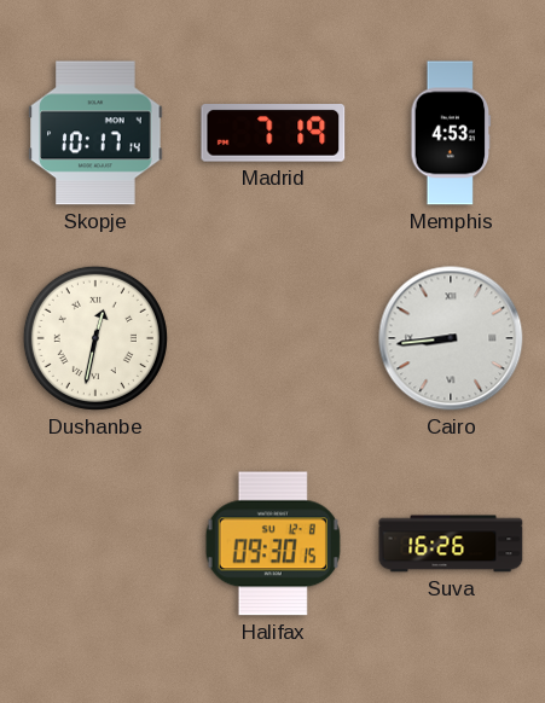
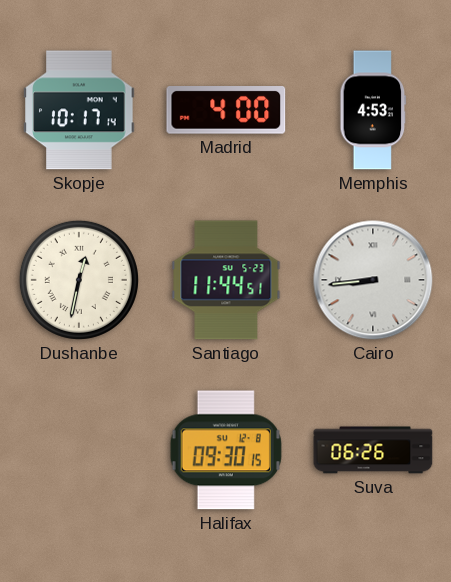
Madrid: 7:19 -> 4:00 (226, 110)
Santiago: none -> 11:44 (226, 280)
Suva: 16:26 -> 06:26 (373, 450)
